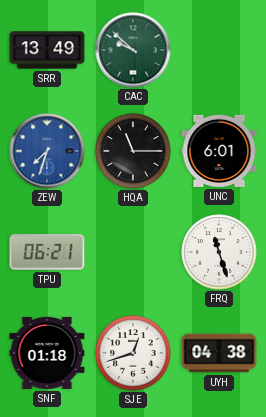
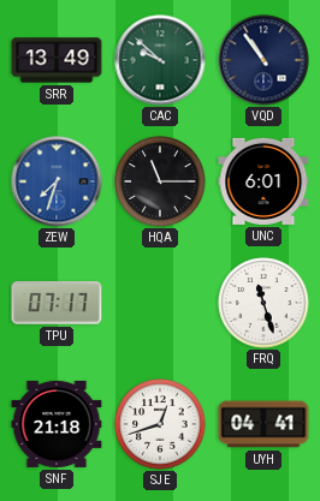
VQD: none -> 10:54 (263, 60)
TPU: 06:21 -> 07:17 (57, 303)
SNF: 01:18 -> 21:18 (57, 424)
UYH: 04:38 -> 04:41 (263, 424)
